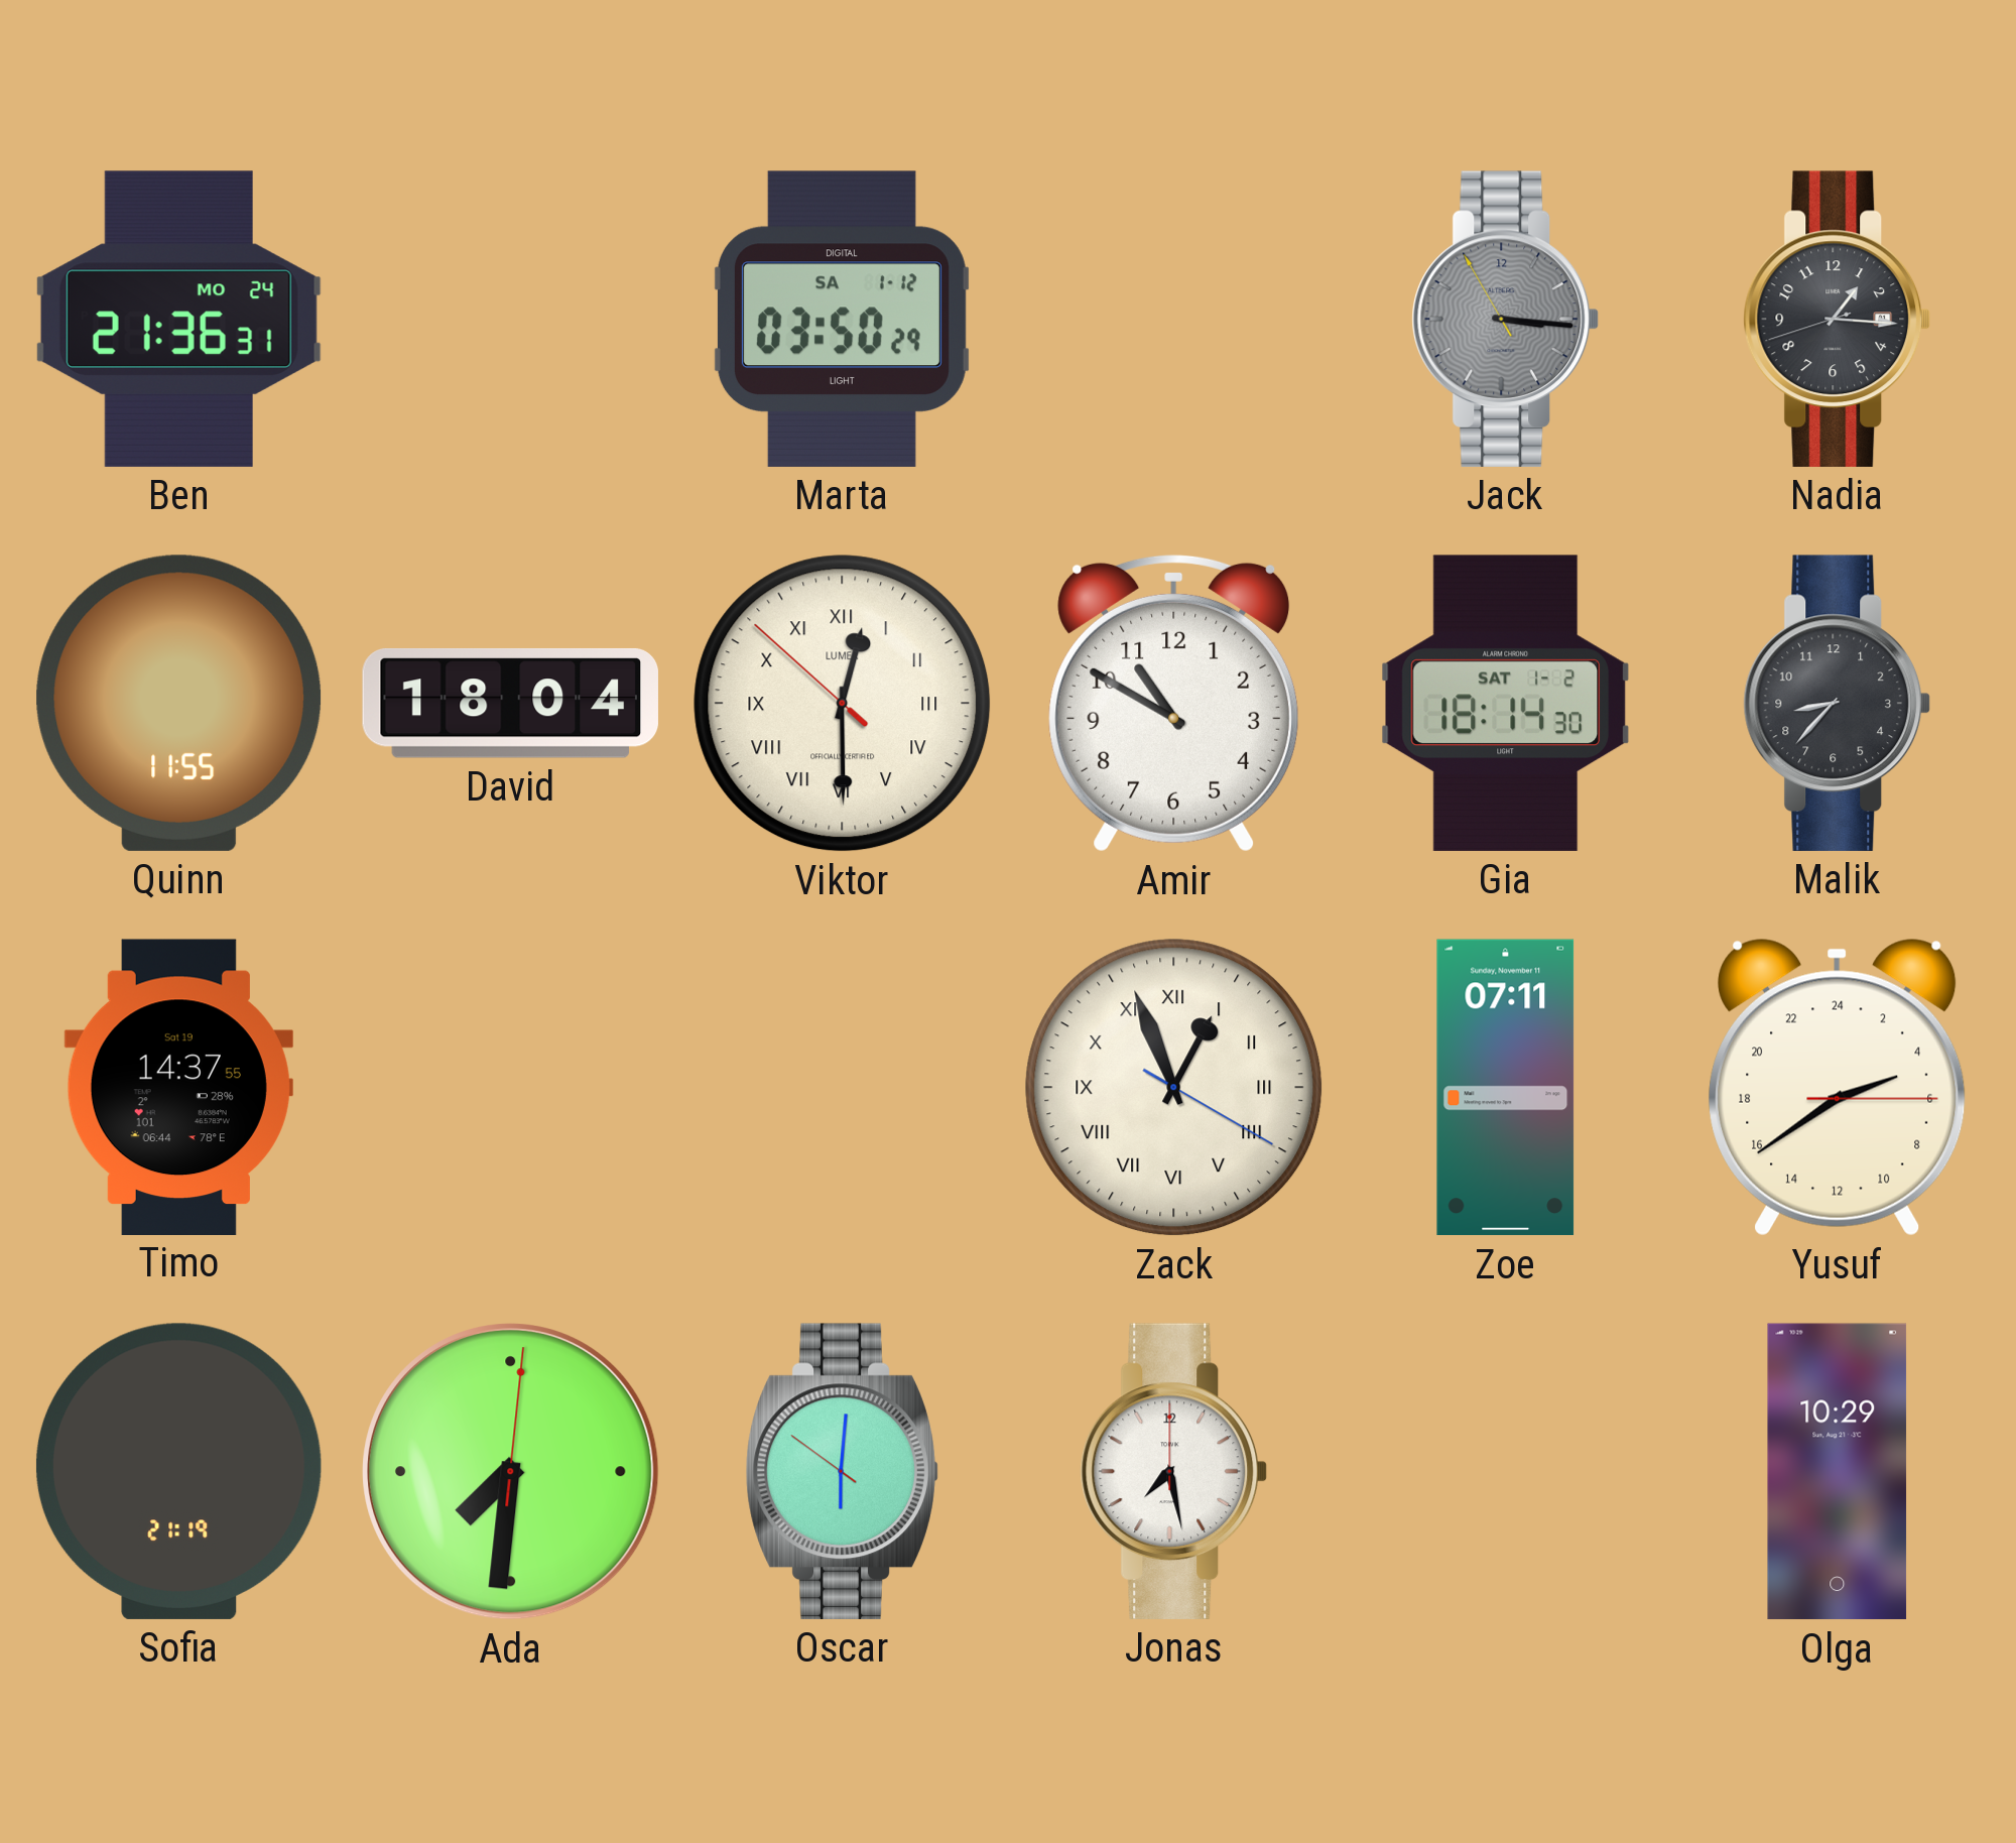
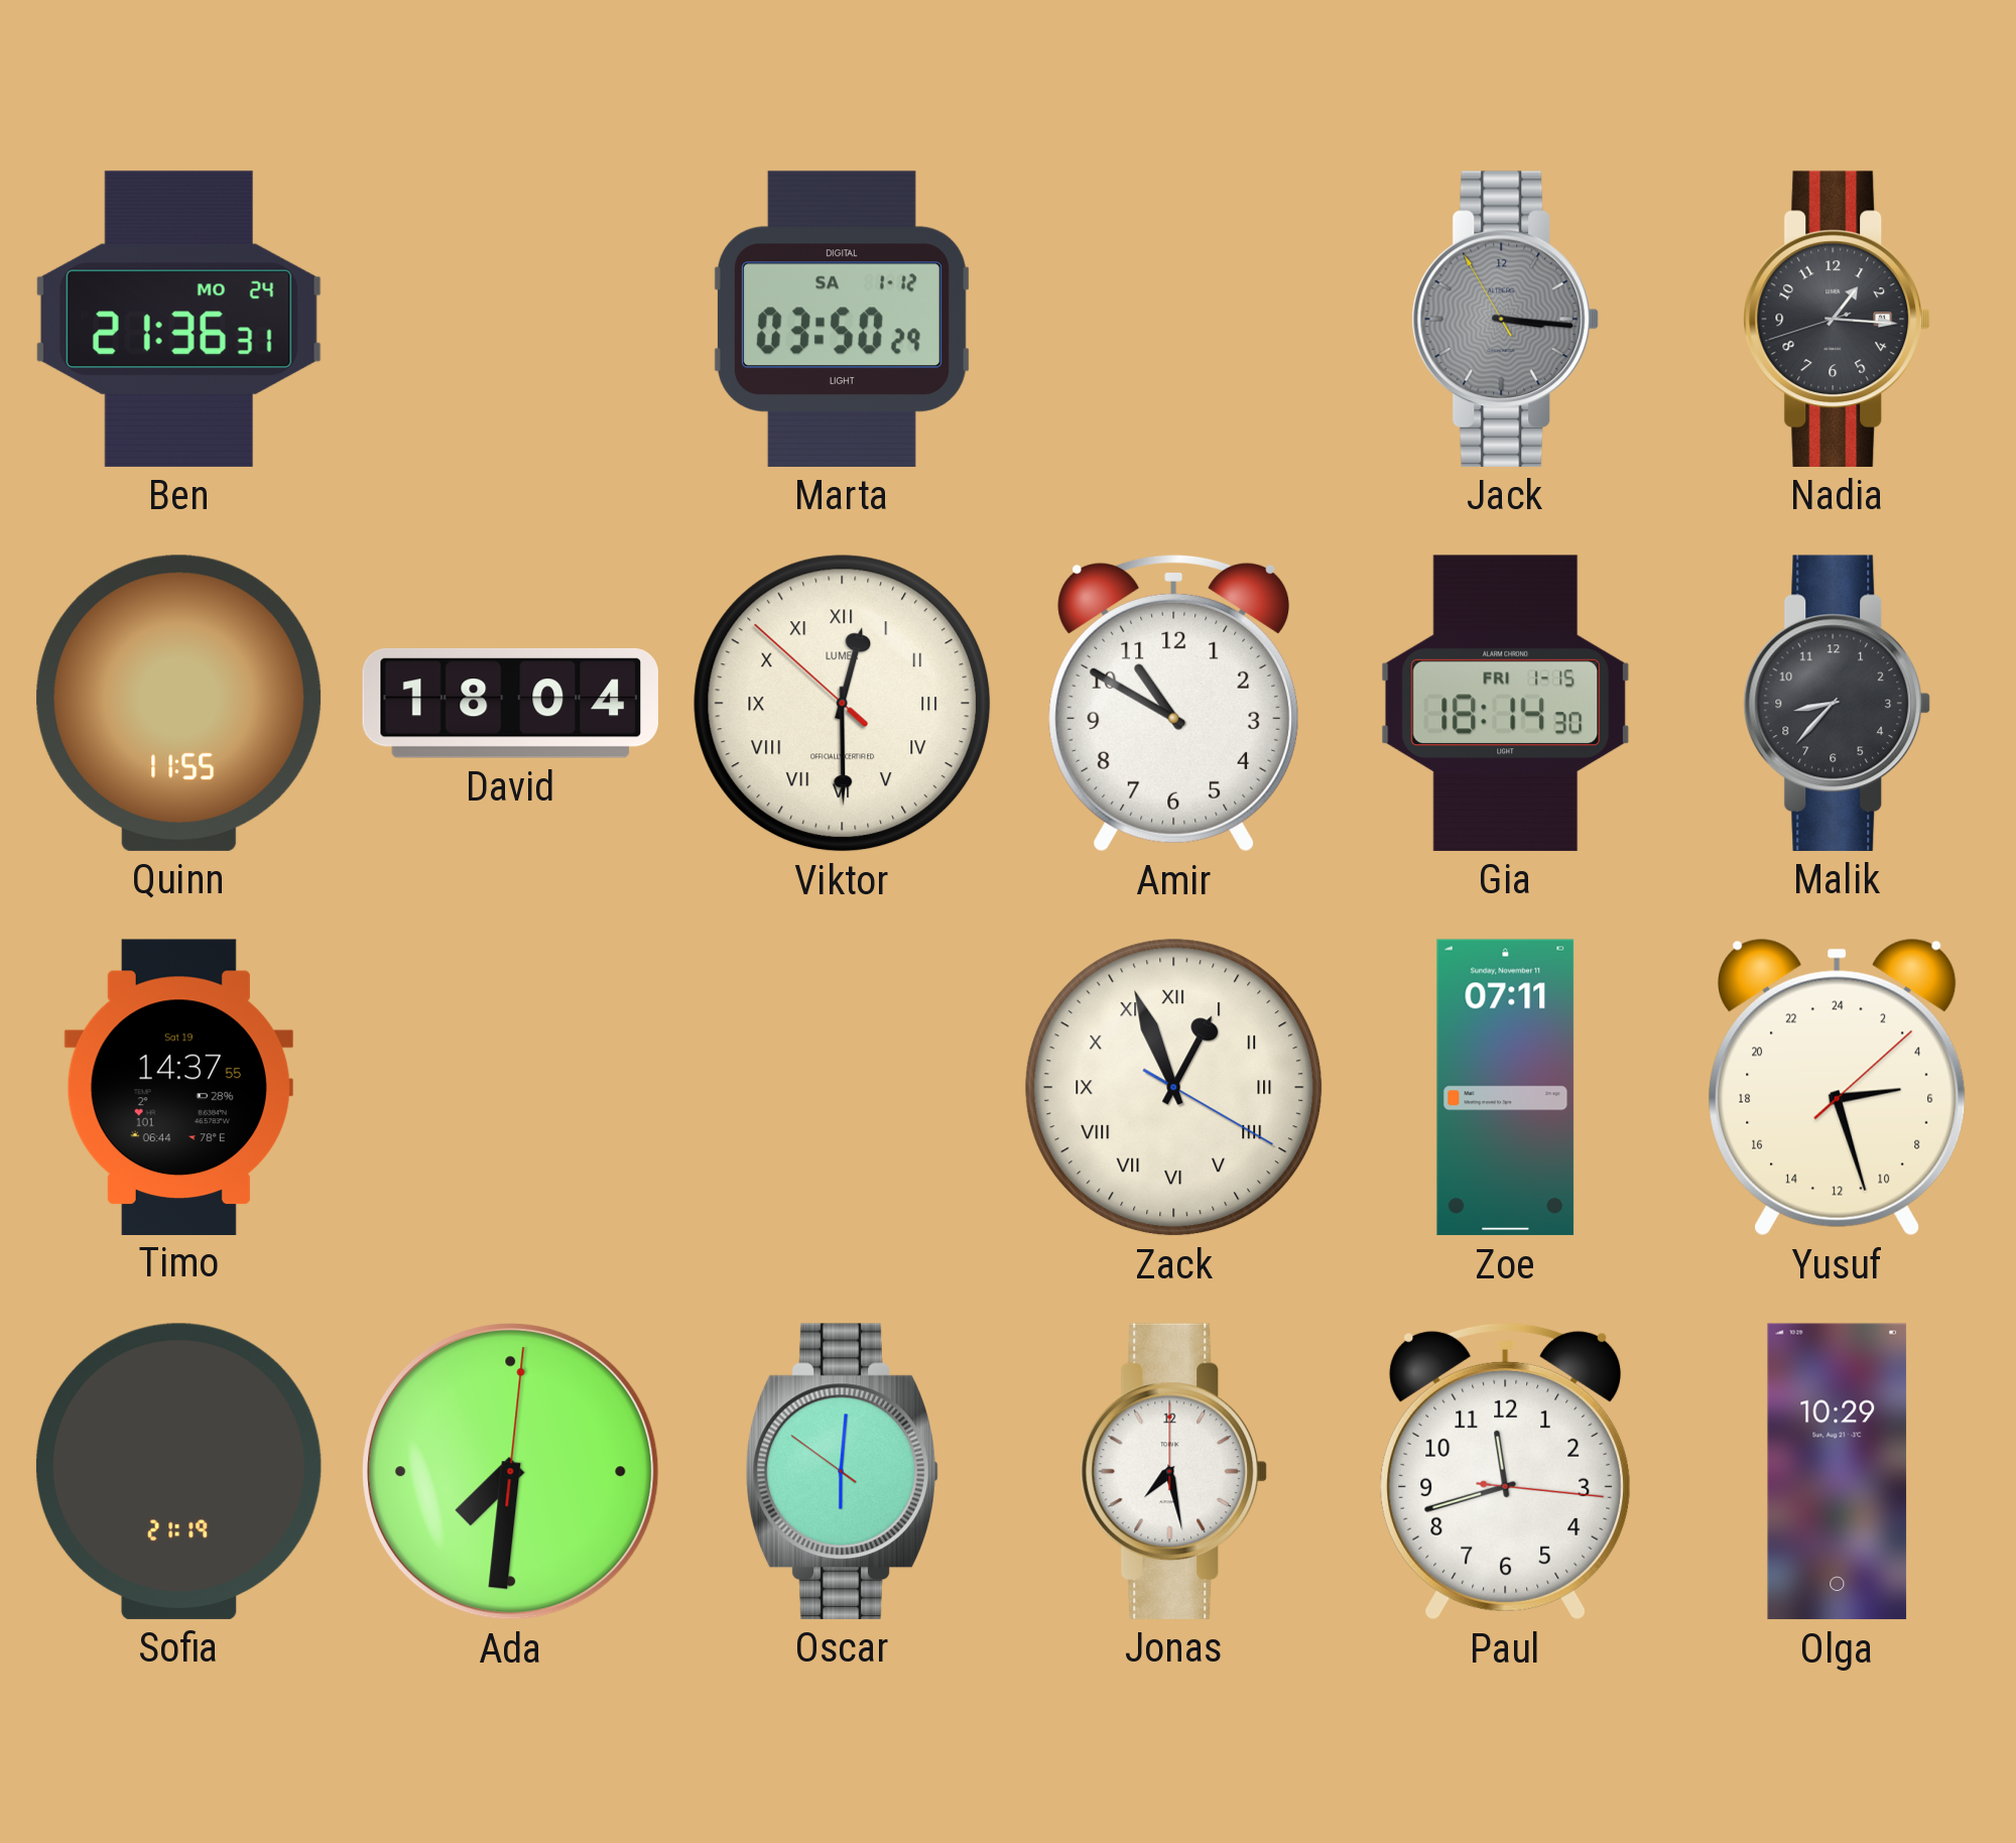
Gia date: SAT 1-2 -> FRI 1-15 (1505, 703)
Yusuf: 4:39 -> 5:27 (1838, 1088)
Paul: none -> 11:42 (1506, 1471)
